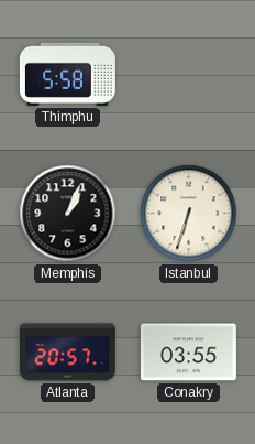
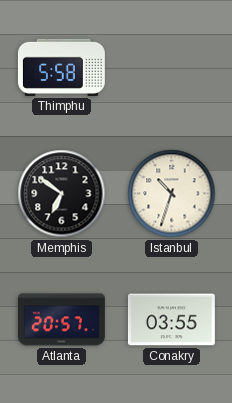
Memphis: 1:04 -> 6:51 (62, 194)
Istanbul: 6:33 -> 10:33 (172, 194)
